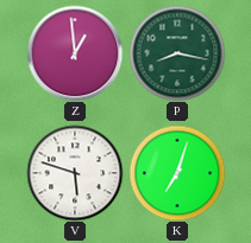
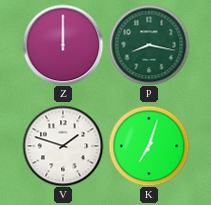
Z: 12:59 -> 12:00 (63, 45)
V: 5:48 -> 1:48 (63, 146)
